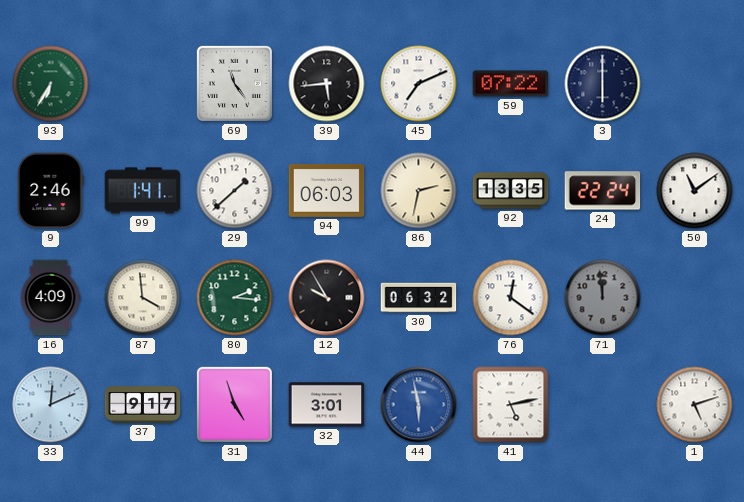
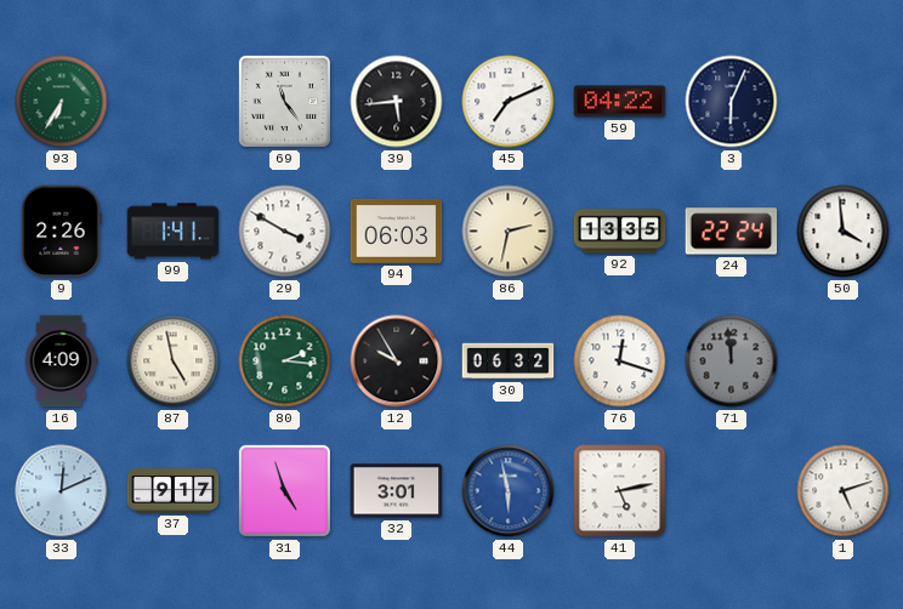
59: 07:22 -> 04:22 (620, 102)
3: 6:00 -> 6:04 (732, 102)
9: 2:46 -> 2:26 (62, 232)
29: 1:38 -> 3:50 (285, 232)
50: 11:09 -> 3:59 (844, 232)
87: 3:59 -> 4:58 (174, 362)
76: 12:21 -> 12:18 (620, 362)
